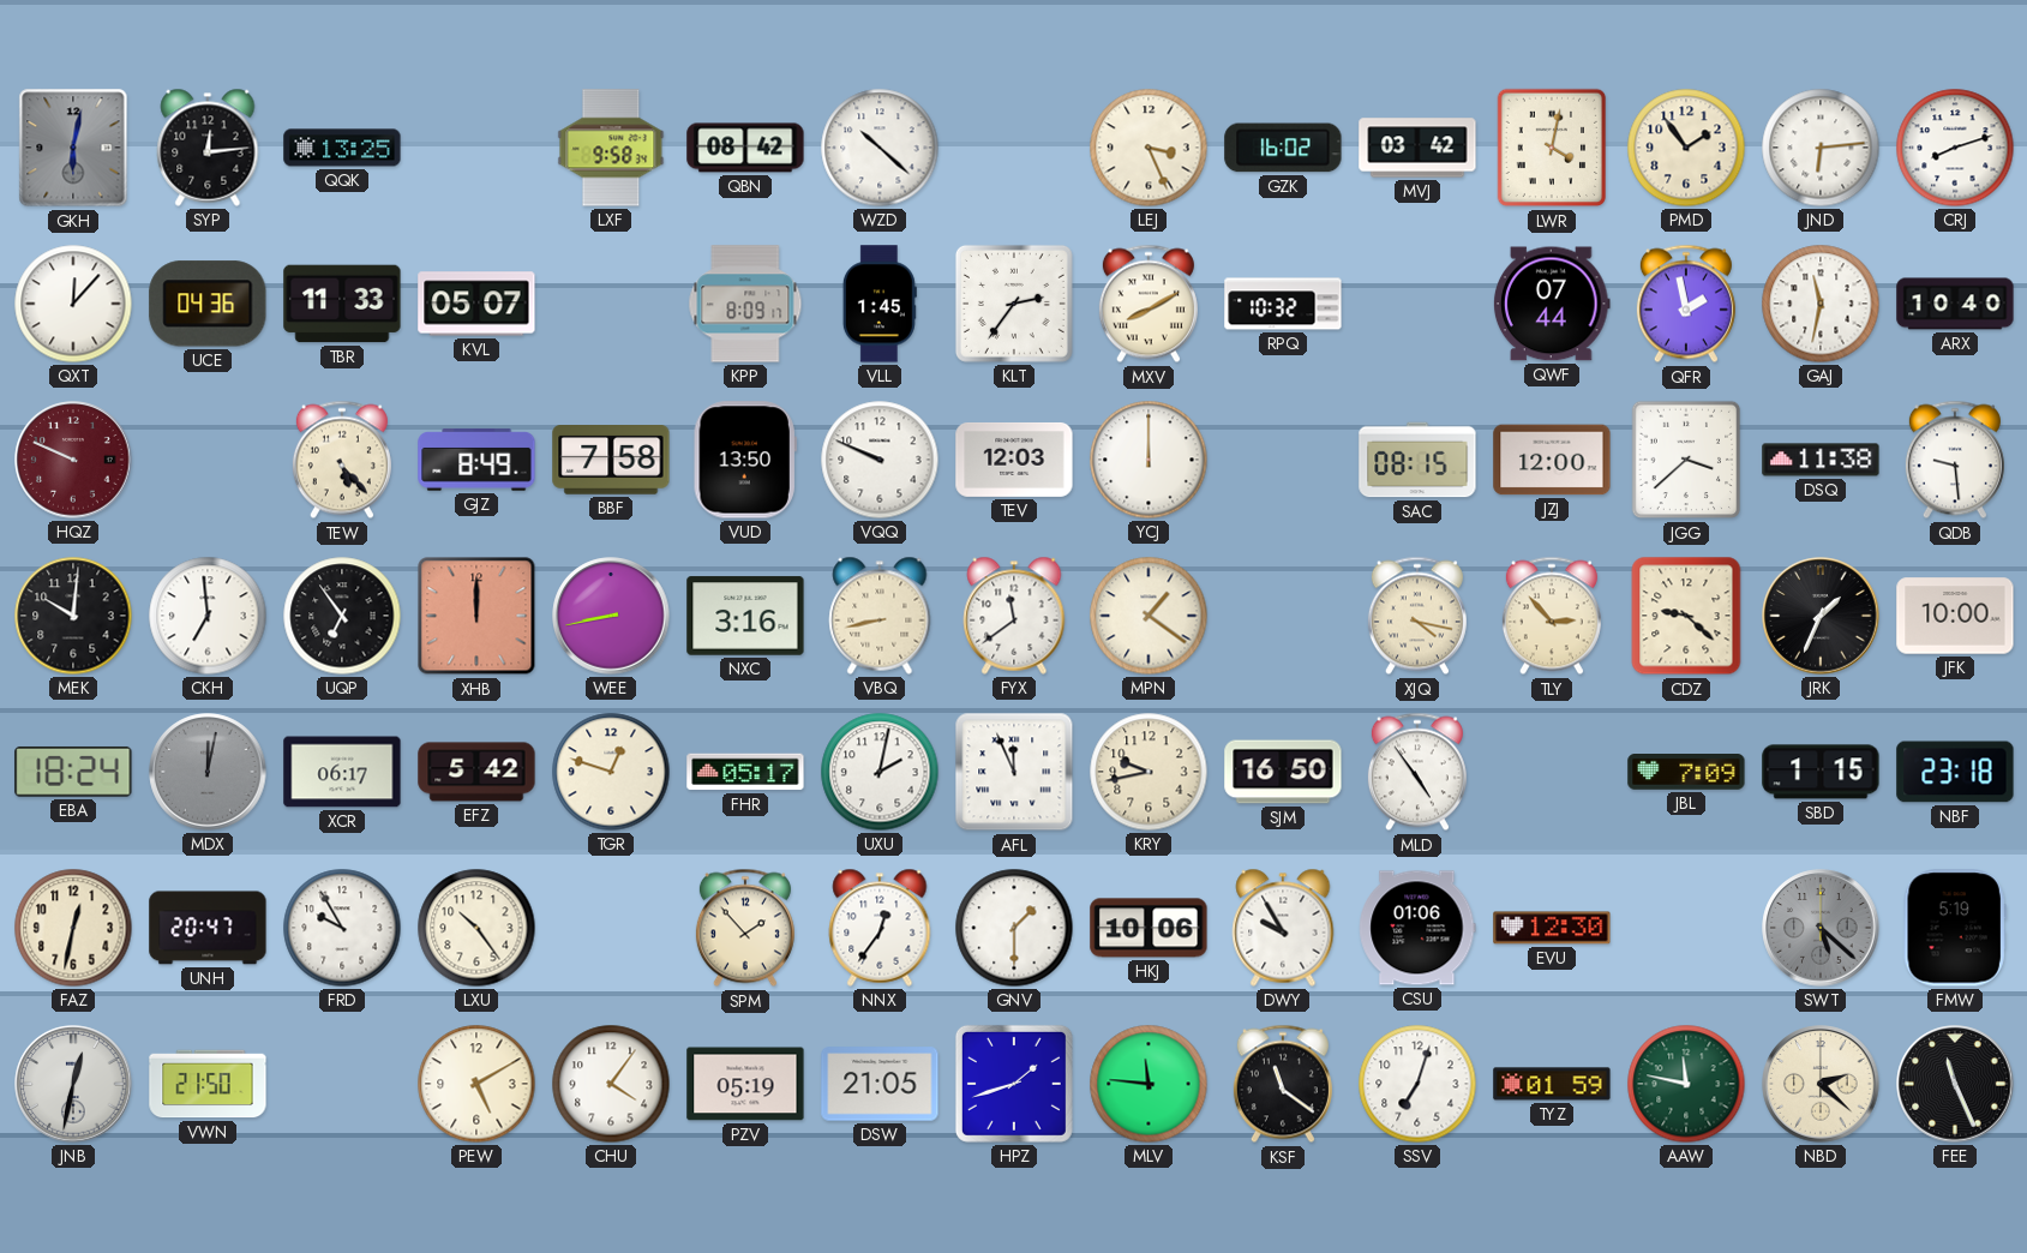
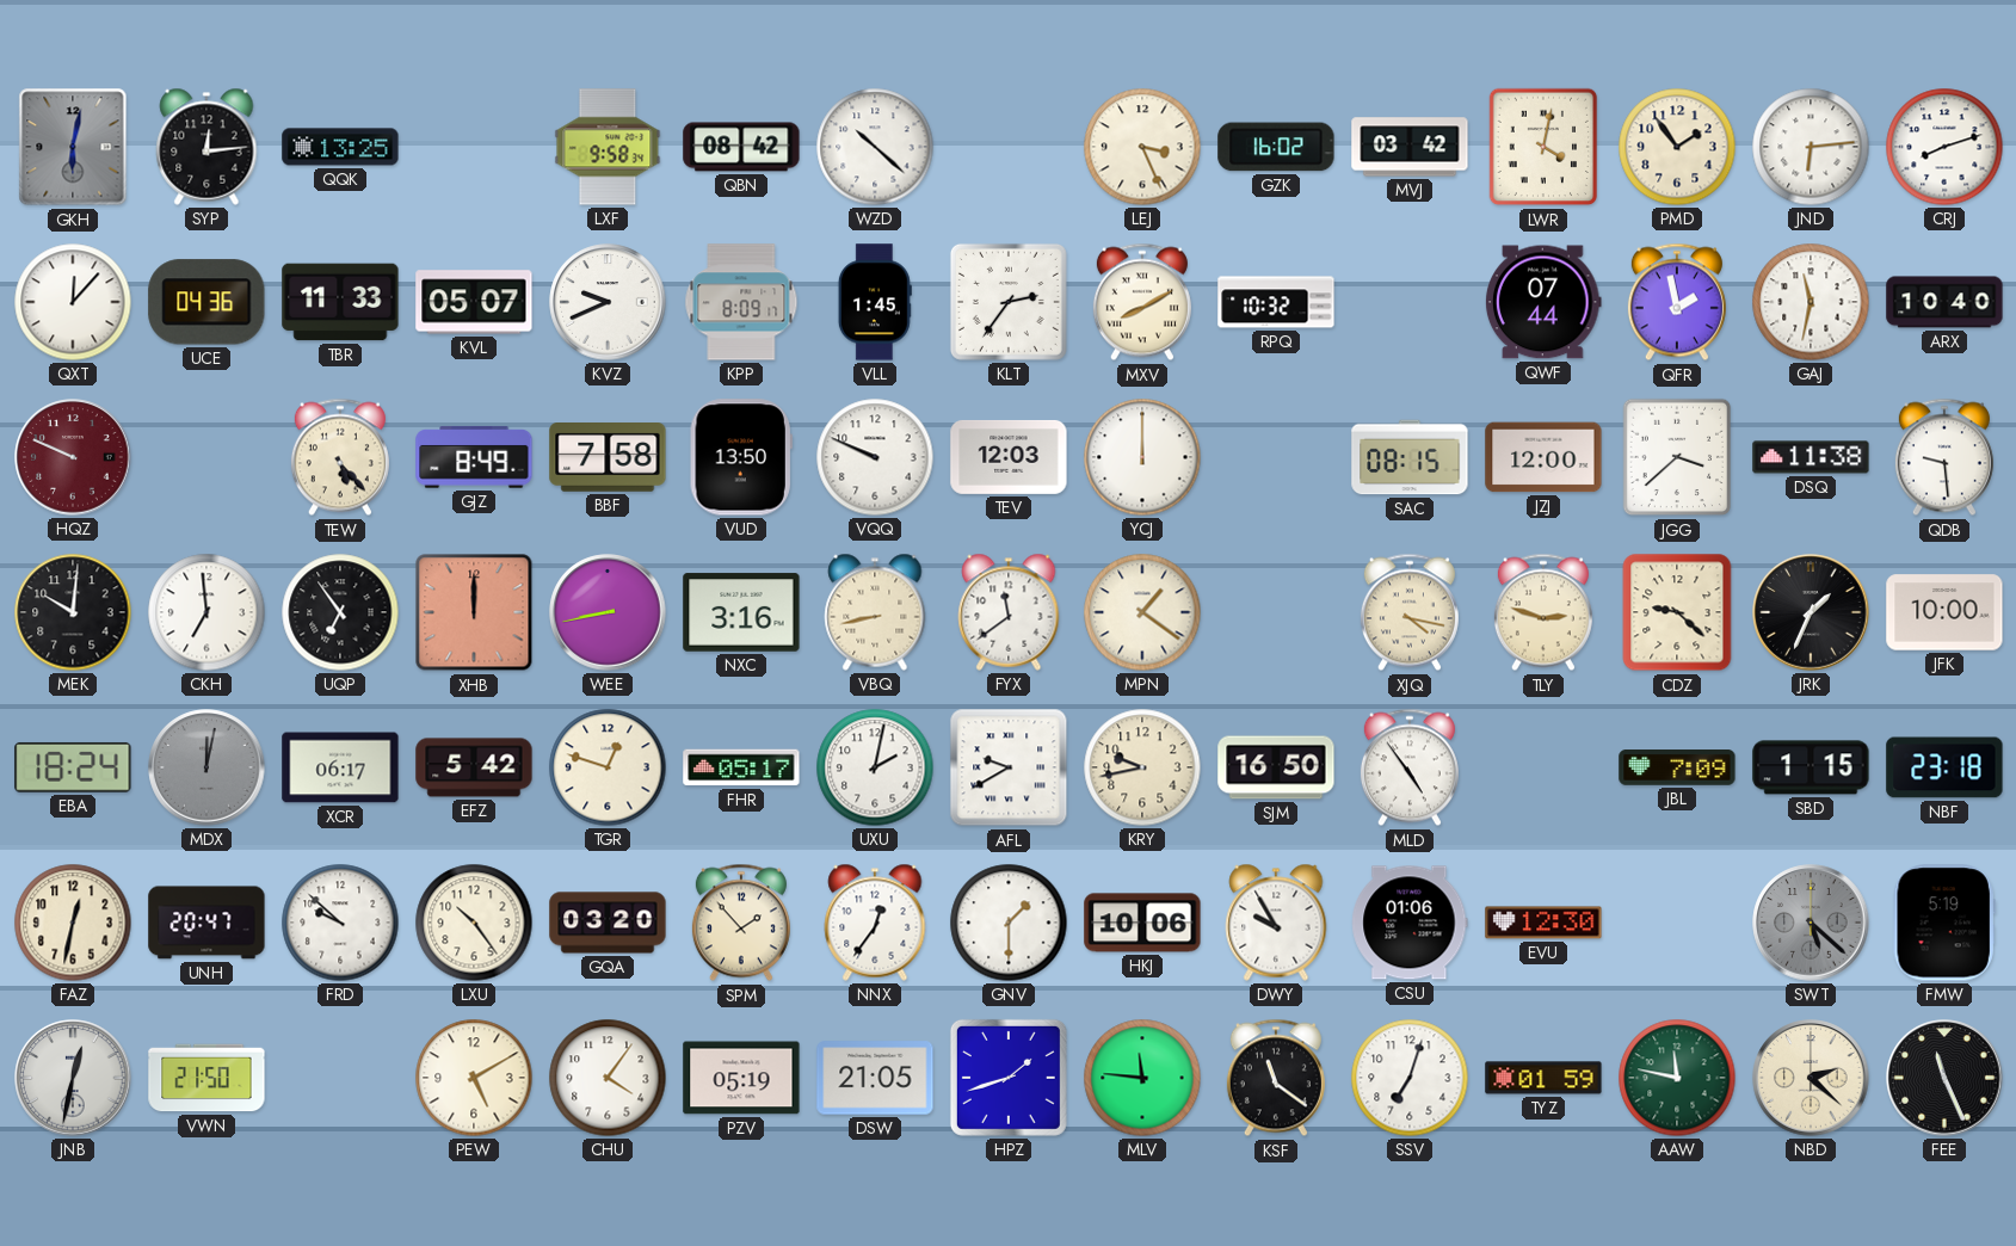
KVZ: none -> 9:41 (608, 302)
TLY: 2:53 -> 2:48 (1543, 612)
AFL: 11:56 -> 9:40 (1009, 767)
FRD: 9:55 -> 9:52 (340, 923)
GQA: none -> 03:20 (608, 923)
